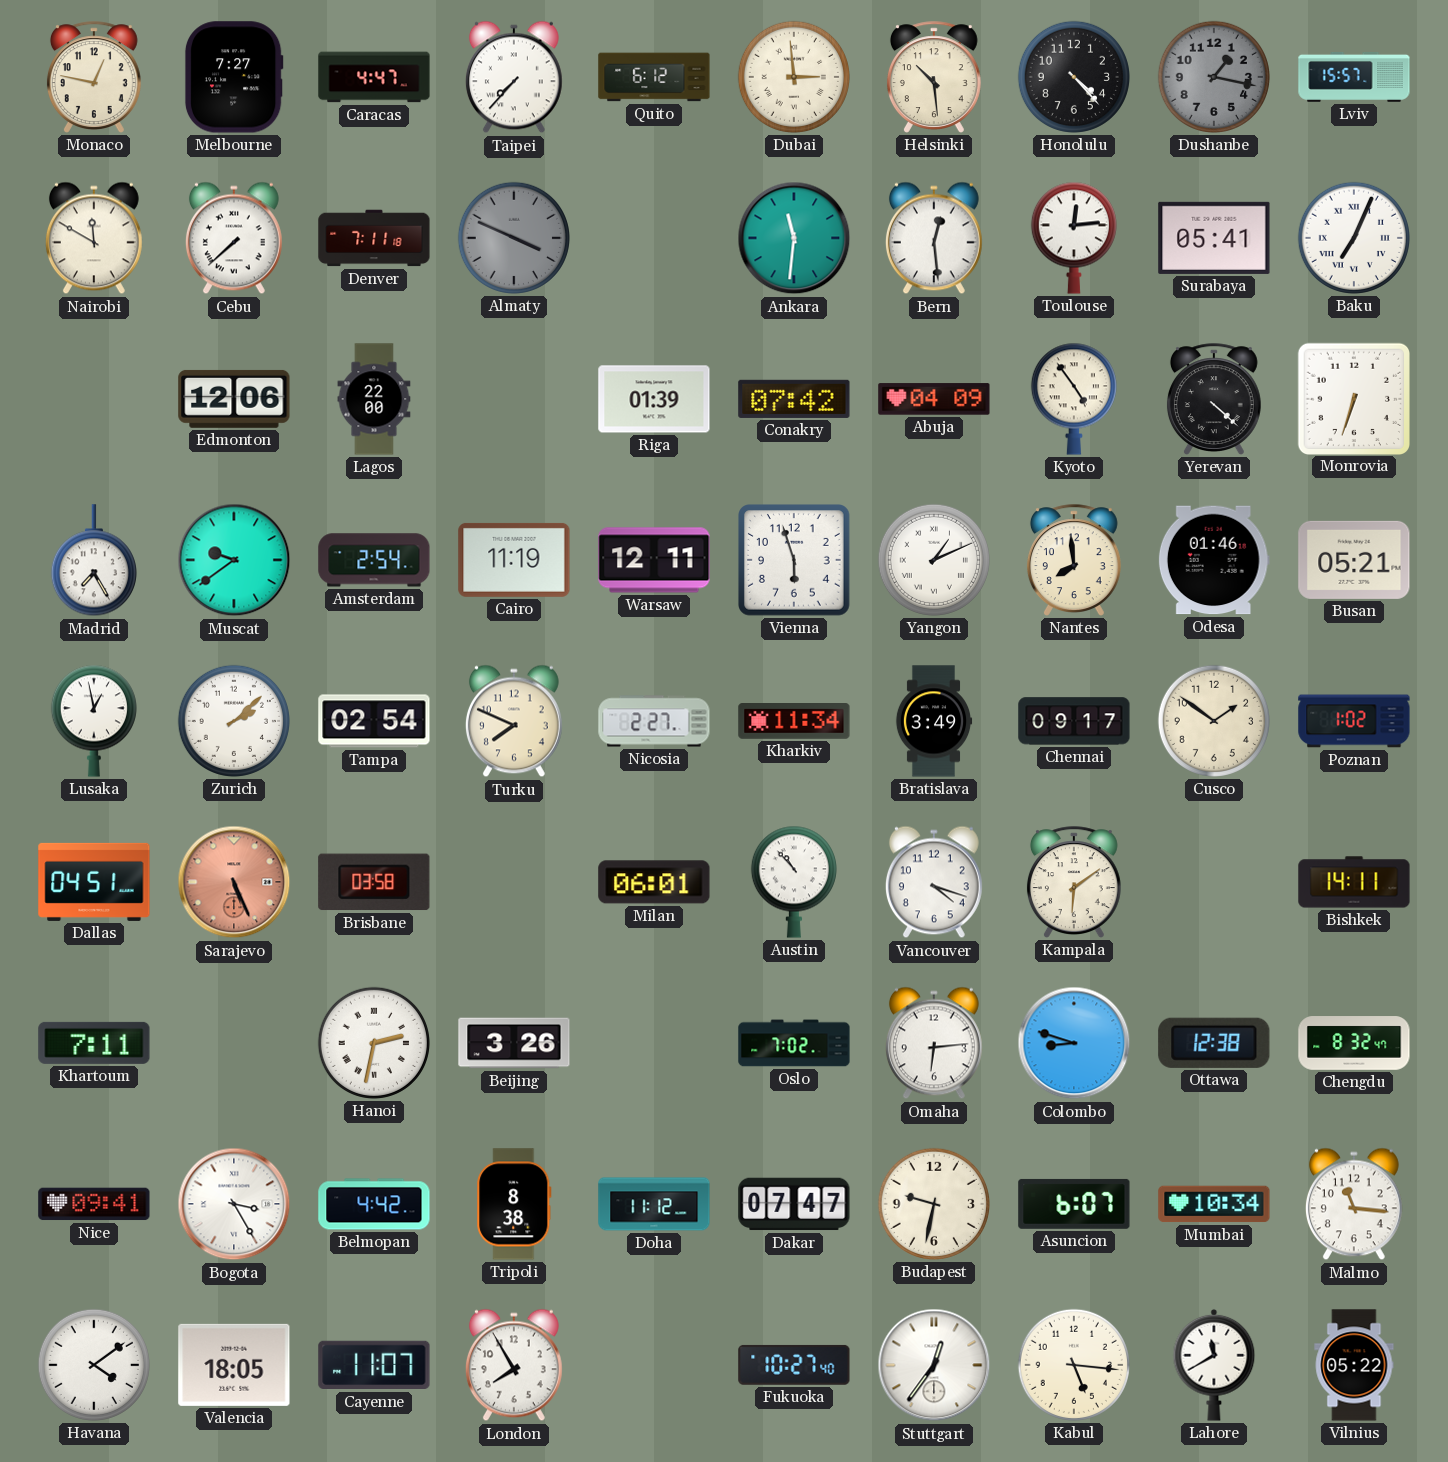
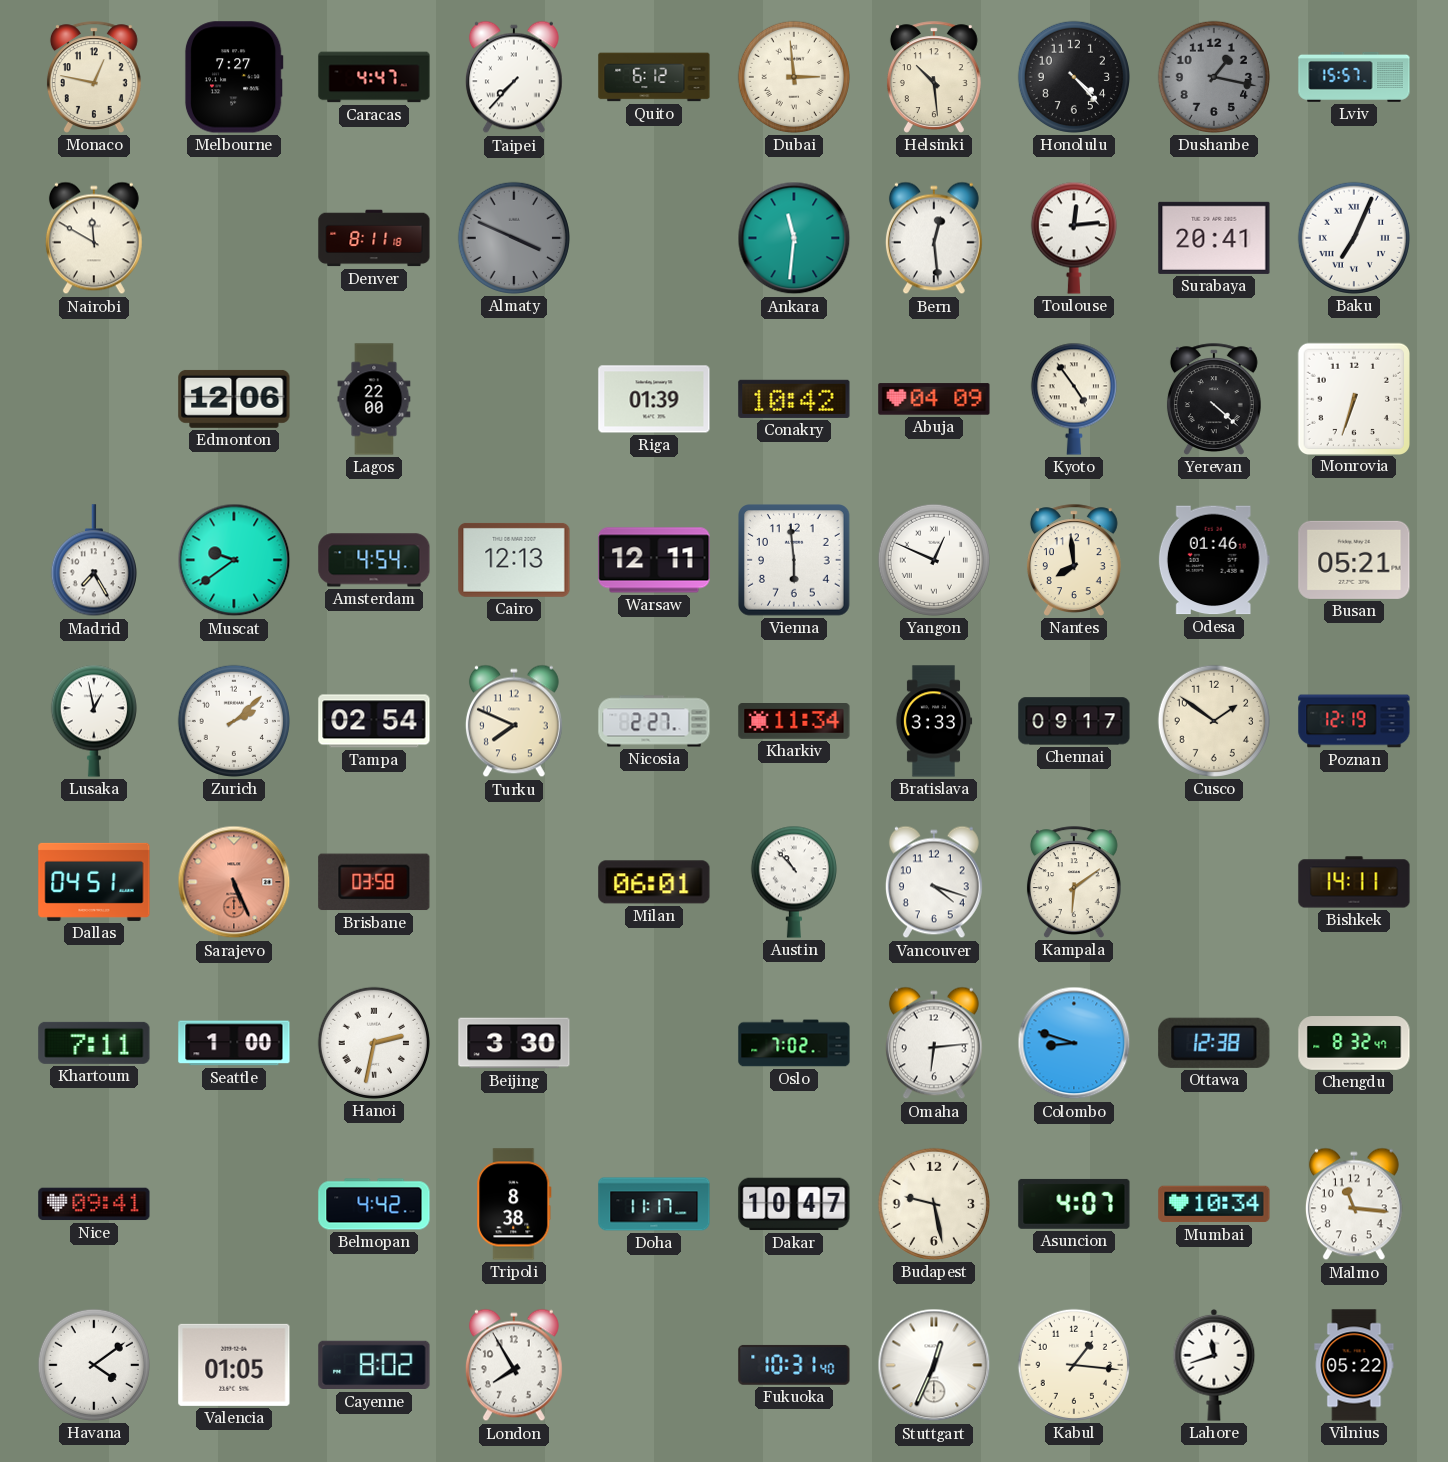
Cebu: 7:38 -> none (234, 238)
Denver: 7:11 -> 8:11 (374, 238)
Surabaya: 05:41 -> 20:41 (1214, 238)
Conakry: 07:42 -> 10:42 (794, 399)
Amsterdam: 2:54 -> 4:54 (374, 560)
Cairo: 11:19 -> 12:13 (514, 560)
Vienna: 5:57 -> 5:59 (795, 561)
Yangon: 1:11 -> 12:49 (934, 560)
Bratislava: 3:49 -> 3:33 (934, 721)
Poznan: 1:02 -> 12:19 (1354, 721)
Seattle: none -> 1:00 (234, 1043)
Beijing: 3:26 -> 3:30 (514, 1043)
Bogota: 3:25 -> none (234, 1204)
Doha: 11:12 -> 11:17 (654, 1204)
Dakar: 07:47 -> 10:47 (794, 1204)
Budapest: 9:32 -> 9:28 (934, 1204)
Asuncion: 6:07 -> 4:07 (1074, 1204)
Valencia: 18:05 -> 01:05 (234, 1365)
Cayenne: 11:07 -> 8:02 (374, 1365)
Fukuoka: 10:27 -> 10:31 (794, 1365)
Stuttgart: 12:36 -> 12:34 (934, 1365)
Kabul: 5:16 -> 1:16 (1074, 1365)
Lahore: 11:40 -> 11:42 (1214, 1365)
